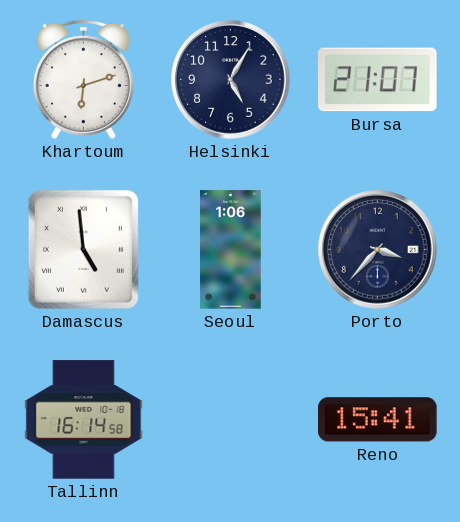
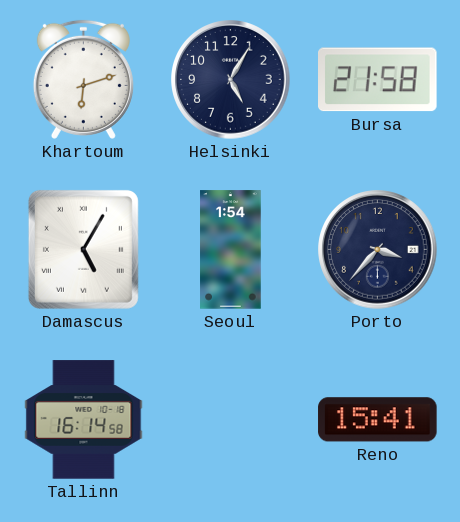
Bursa: 21:07 -> 21:58 (378, 80)
Damascus: 4:59 -> 5:05 (83, 249)
Seoul: 1:06 -> 1:54 (231, 250)
